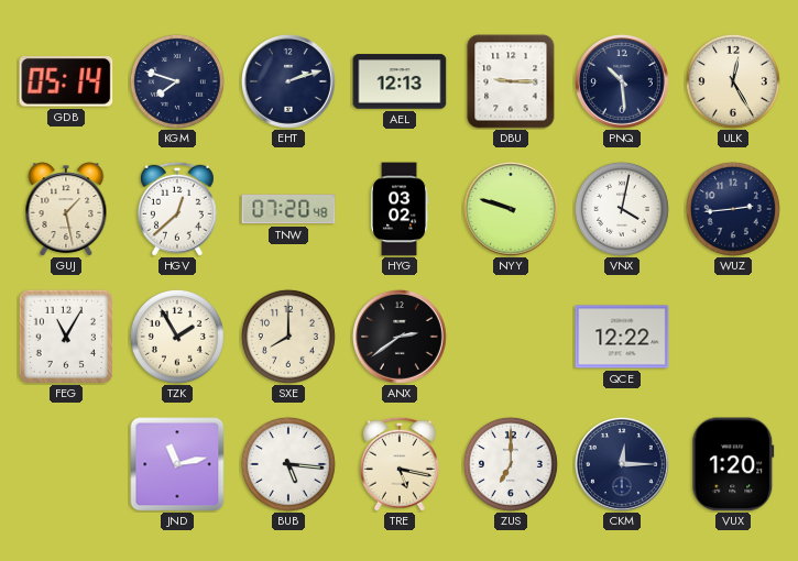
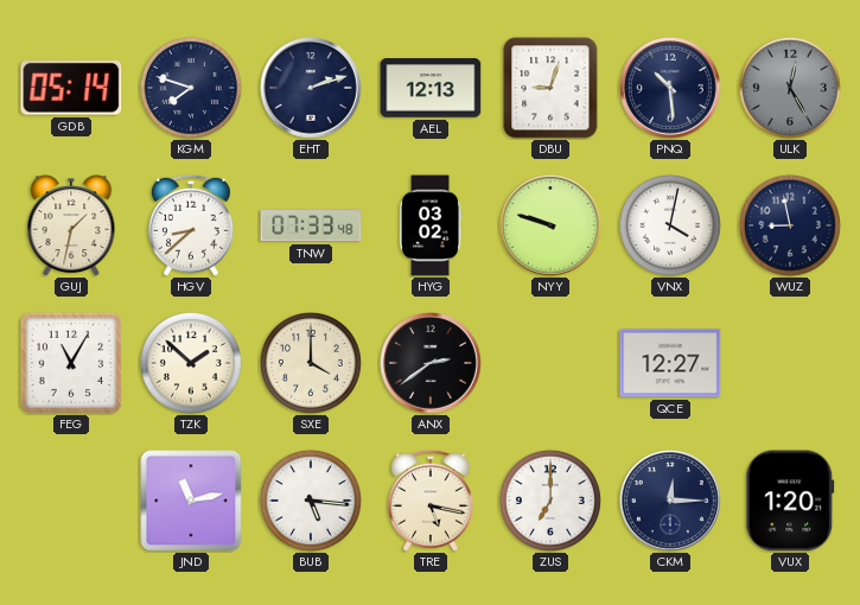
DBU: 9:15 -> 9:03 (550, 88)
ULK dial: cream -> grey (790, 88)
GUJ: 1:28 -> 1:32 (71, 225)
HGV: 12:38 -> 8:38 (191, 225)
TNW: 07:20 -> 07:33 (311, 225)
WUZ: 2:44 -> 8:58 (790, 225)
TZK: 1:55 -> 1:52 (191, 363)
SXE: 8:00 -> 4:00 (311, 363)
QCE: 12:22 -> 12:27 (670, 363)
